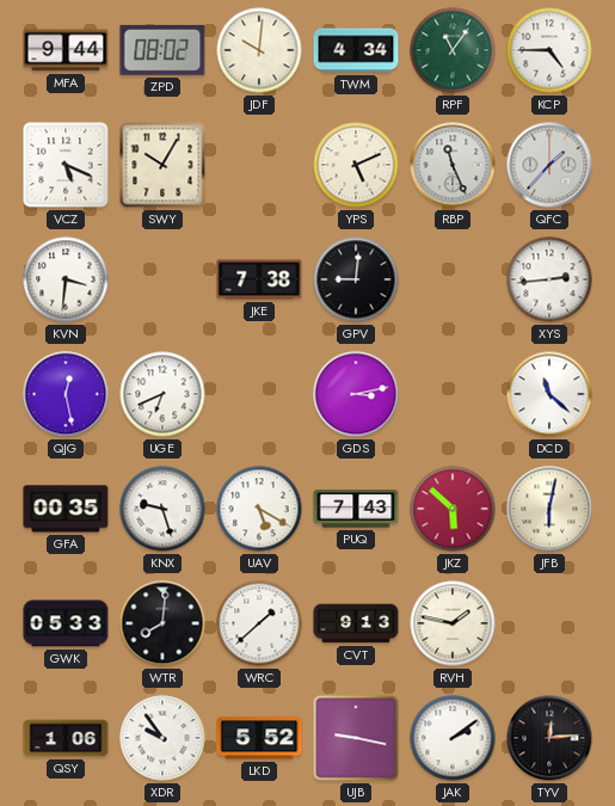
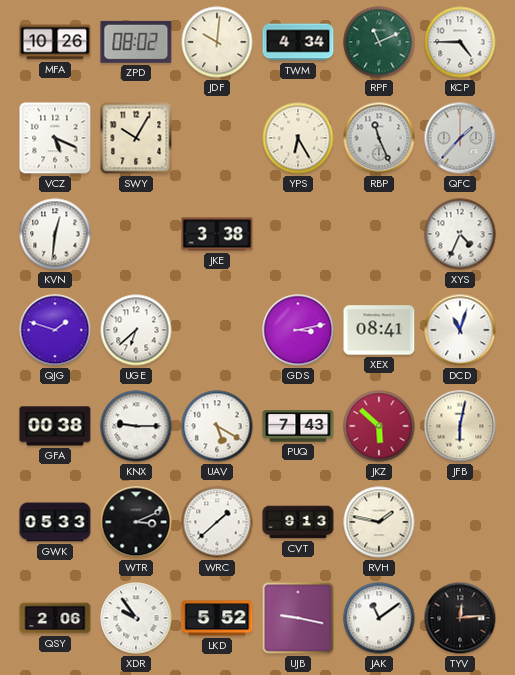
MFA: 9:44 -> 10:26 (55, 42)
RPF: 11:06 -> 11:11 (379, 42)
YPS: 5:11 -> 6:25 (298, 138)
KVN: 3:31 -> 12:31 (55, 234)
JKE: 7:38 -> 3:38 (217, 234)
GPV: 9:01 -> none (356, 279)
XYS: 2:44 -> 4:34 (460, 234)
QJG: 12:28 -> 1:48 (55, 330)
UGE: 6:41 -> 6:38 (136, 330)
XEX: none -> 08:41 (379, 330)
DCD: 11:22 -> 11:03 (460, 330)
GFA: 00:35 -> 00:38 (55, 426)
KNX: 9:27 -> 9:15 (136, 426)
WTR: 8:01 -> 3:11 (136, 522)
QSY: 1:06 -> 2:06 (55, 618)
JAK: 2:09 -> 11:09 (379, 618)
